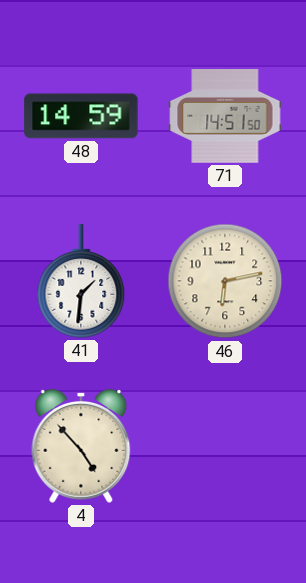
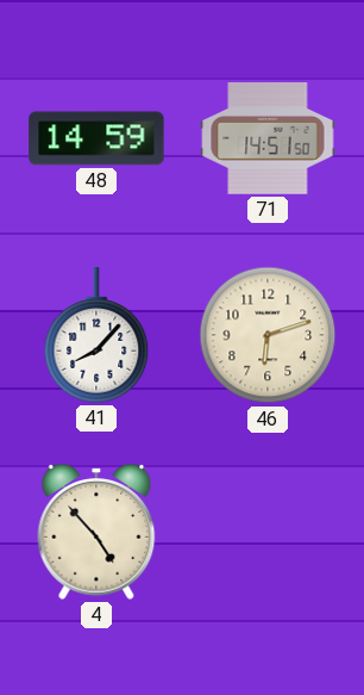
41: 1:31 -> 8:07 (96, 335)
46: 6:13 -> 6:12 (268, 335)
